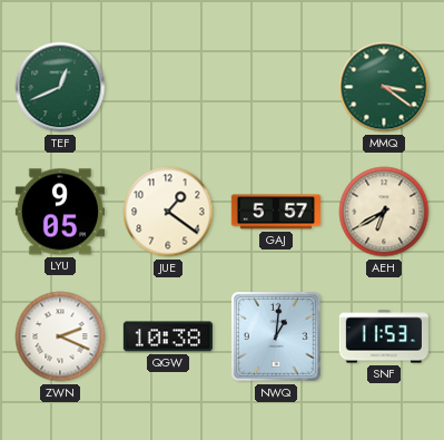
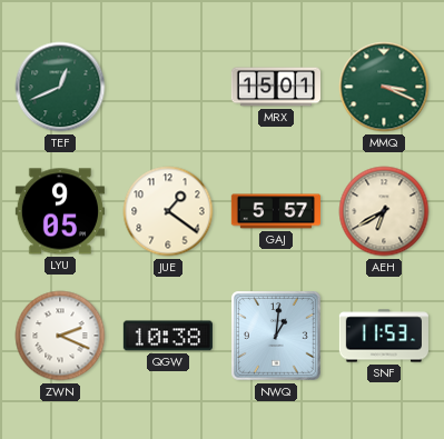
MRX: none -> 15:01 (275, 87)
MMQ: 3:21 -> 3:19 (384, 87)
